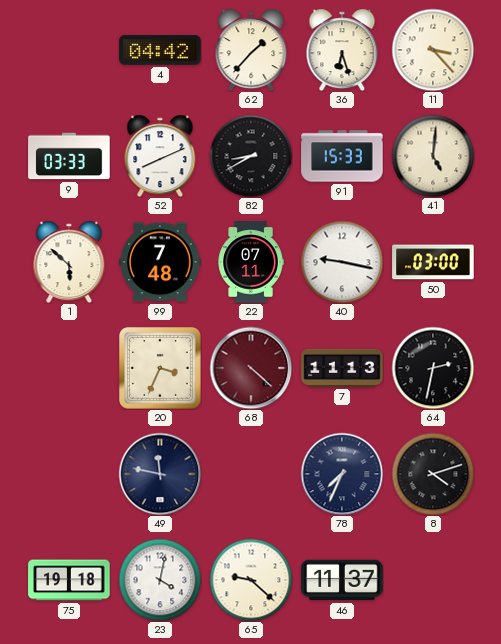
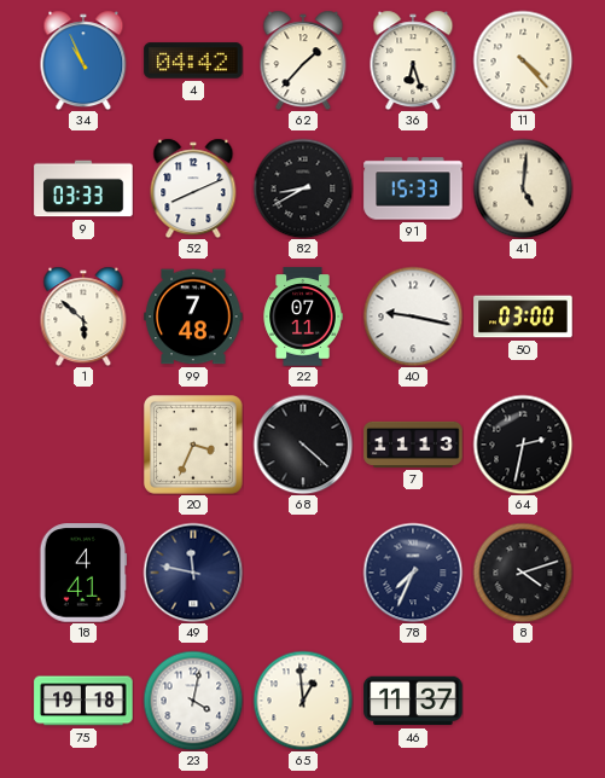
34: none -> 10:56 (83, 60)
11: 3:23 -> 4:23 (523, 60)
68 dial: burgundy -> black (303, 445)
18: none -> 4:41 (83, 573)
65: 9:22 -> 12:59 (303, 701)
